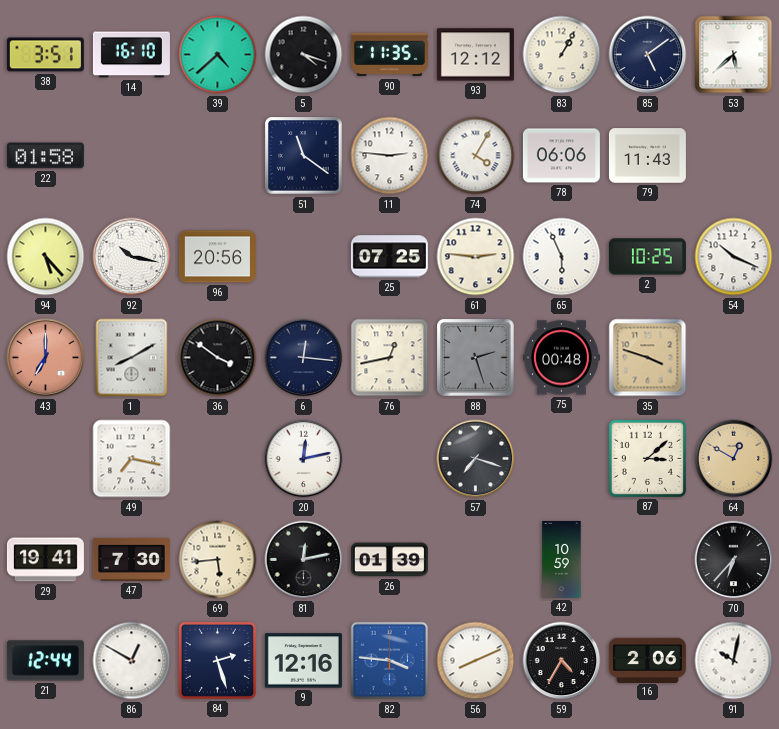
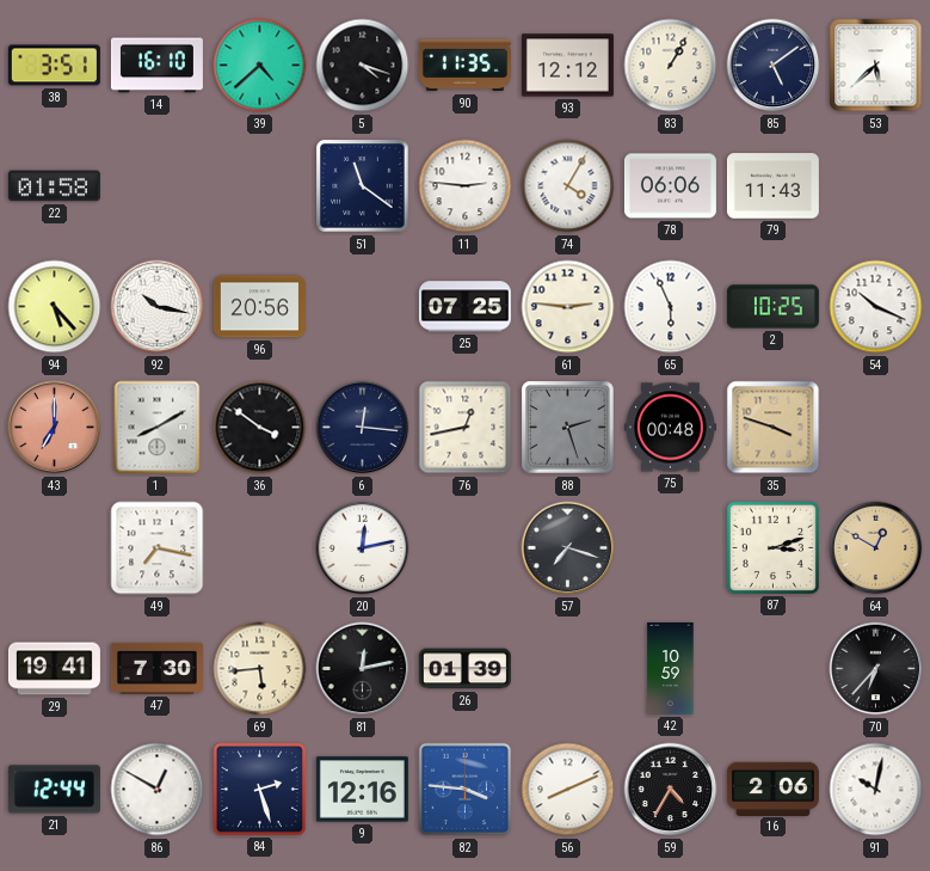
87: 3:08 -> 3:12 (772, 547)
